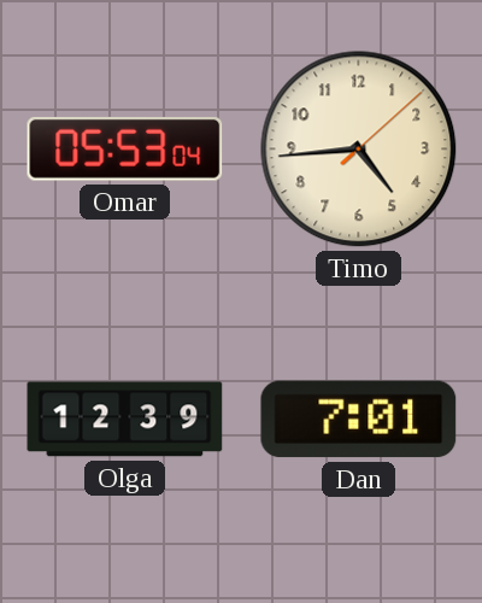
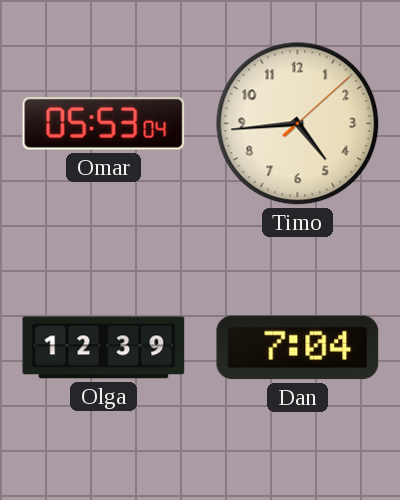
Dan: 7:01 -> 7:04 (298, 348)
